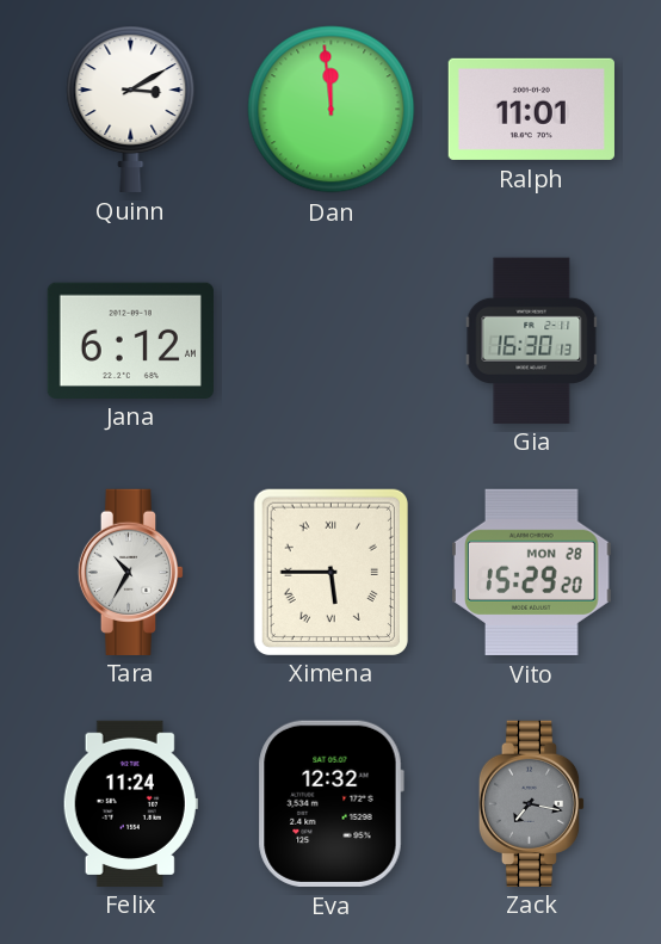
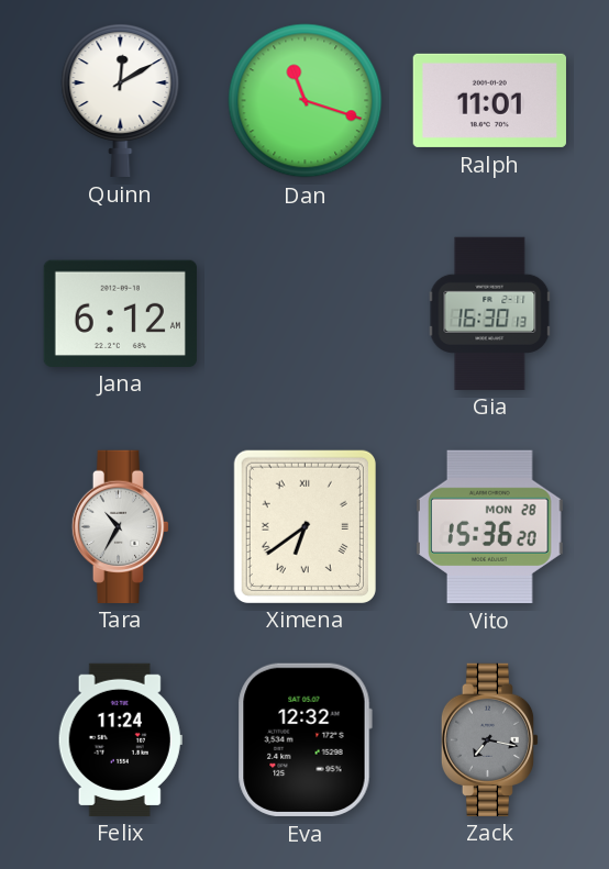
Quinn: 3:10 -> 12:10 (121, 100)
Dan: 11:59 -> 11:18 (306, 101)
Ximena: 5:45 -> 6:39 (304, 526)
Vito: 15:29 -> 15:36 (490, 526)
